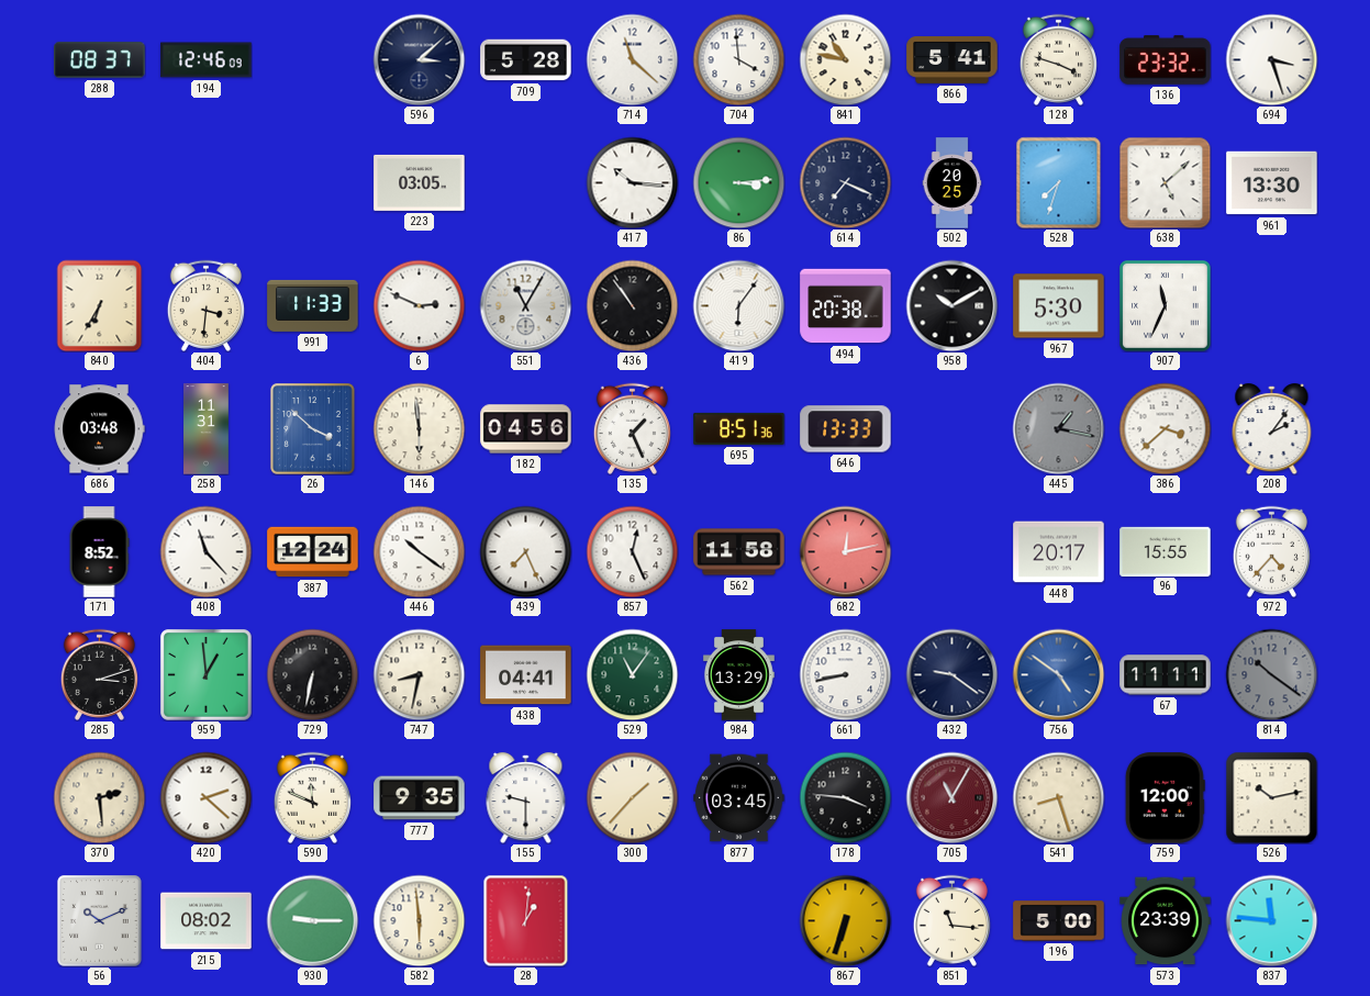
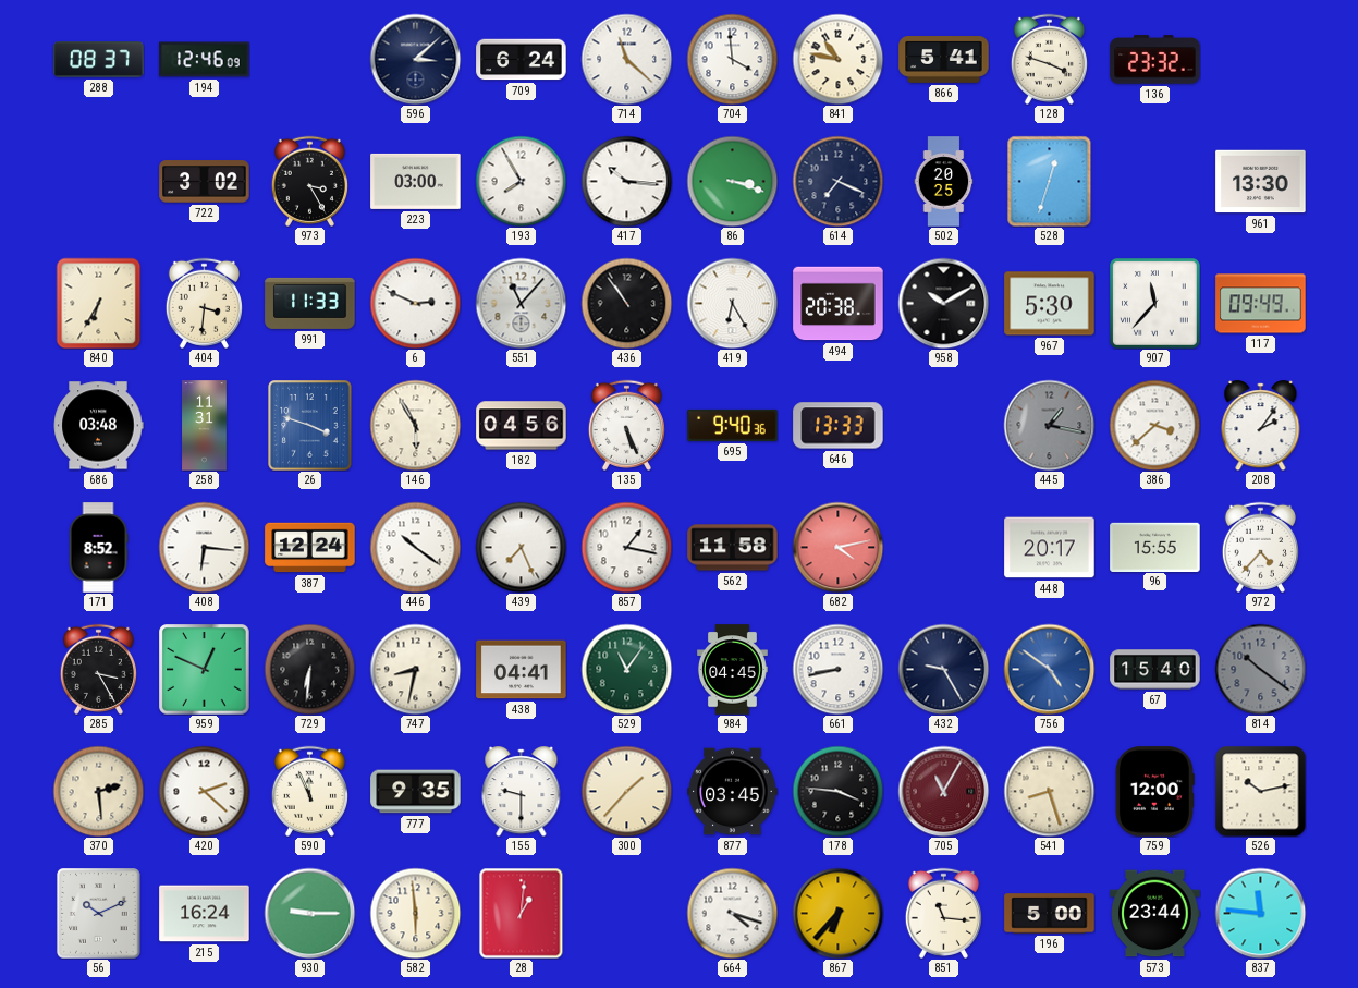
709: 5:28 -> 6:24 (522, 60)
694: 3:27 -> none (1271, 59)
722: none -> 3:02 (205, 182)
973: none -> 3:25 (309, 181)
223: 03:05 -> 03:00 (416, 181)
193: none -> 7:55 (521, 181)
86: 3:14 -> 3:18 (732, 181)
528: 7:33 -> 12:33 (1050, 181)
638: 5:08 -> none (1165, 182)
551: 11:05 -> 11:07 (521, 303)
419: 6:06 -> 6:25 (732, 303)
907: 11:34 -> 11:37 (1155, 304)
117: none -> 09:49 (1261, 304)
26: 3:52 -> 3:48 (310, 426)
146: 5:59 -> 5:55 (415, 425)
135: 1:26 -> 5:26 (626, 425)
695: 8:51 -> 9:40 (733, 425)
408: 11:23 -> 6:16 (204, 547)
857: 12:26 -> 1:17 (626, 547)
682: 12:13 -> 4:13 (837, 547)
285: 3:12 -> 3:25 (98, 669)
959: 12:59 -> 12:49 (205, 670)
729: 6:32 -> 6:31 (309, 669)
984: 13:29 -> 04:45 (733, 670)
432: 9:21 -> 9:25 (943, 669)
67: 11:11 -> 15:40 (1155, 670)
590: 11:49 -> 11:56 (309, 791)
215: 08:02 -> 16:24 (205, 914)
664: none -> 4:18 (732, 913)
867: 6:33 -> 6:37 (837, 913)
573: 23:39 -> 23:44 (1155, 914)
